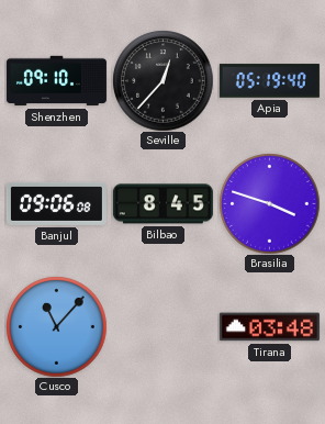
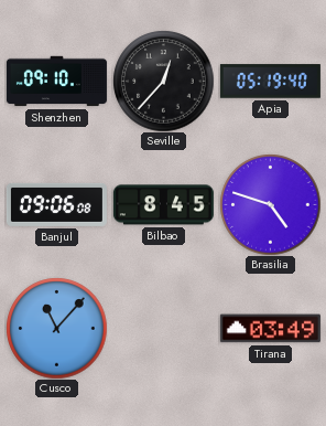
Brasilia: 3:48 -> 4:48 (270, 204)
Tirana: 03:48 -> 03:49 (270, 329)
